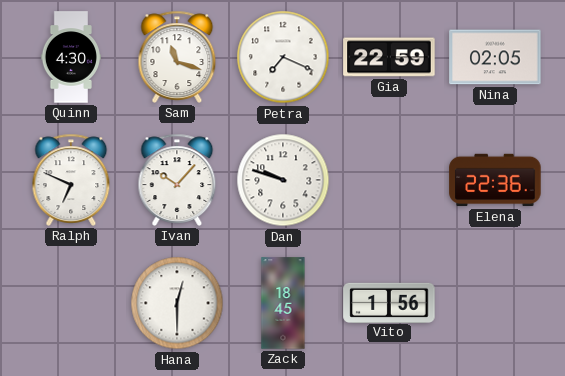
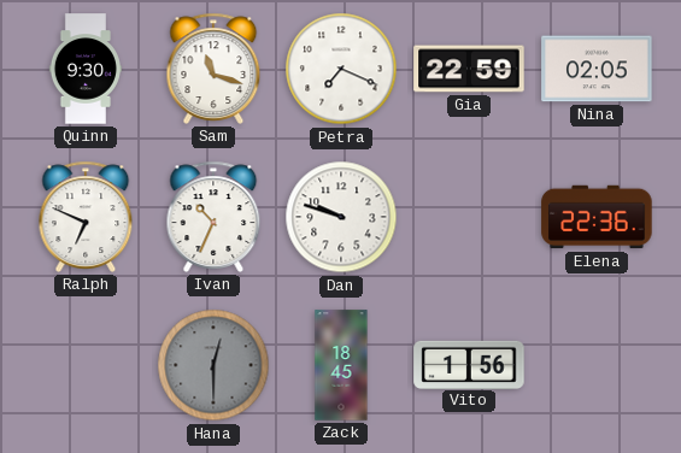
Quinn: 4:30 -> 9:30 (86, 69)
Ivan: 10:07 -> 10:34 (213, 217)
Hana dial: white -> grey (213, 365)
